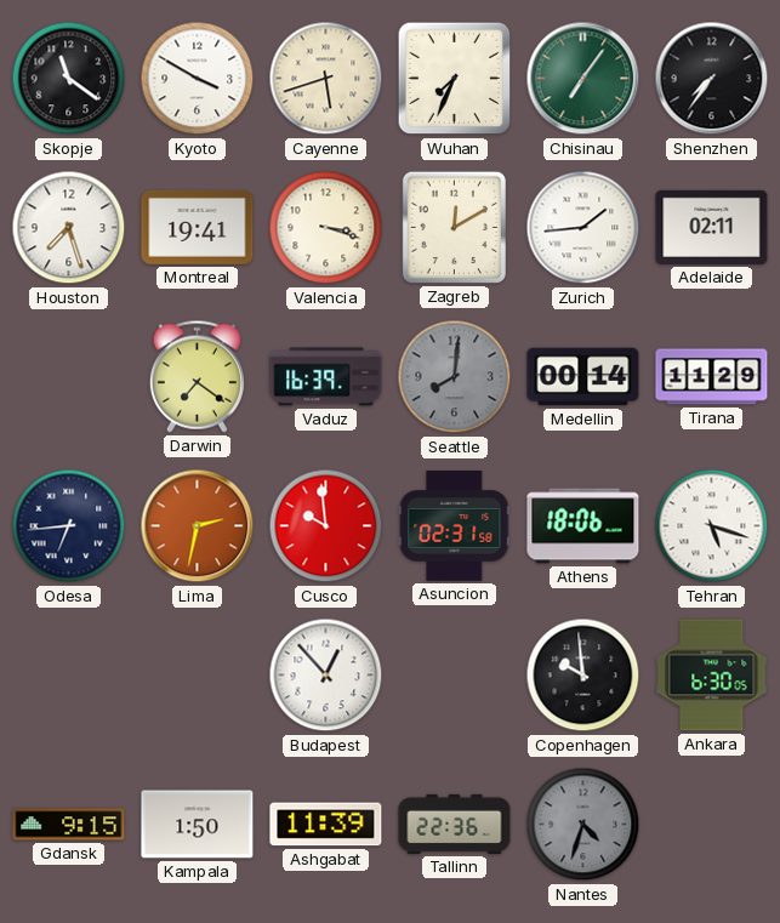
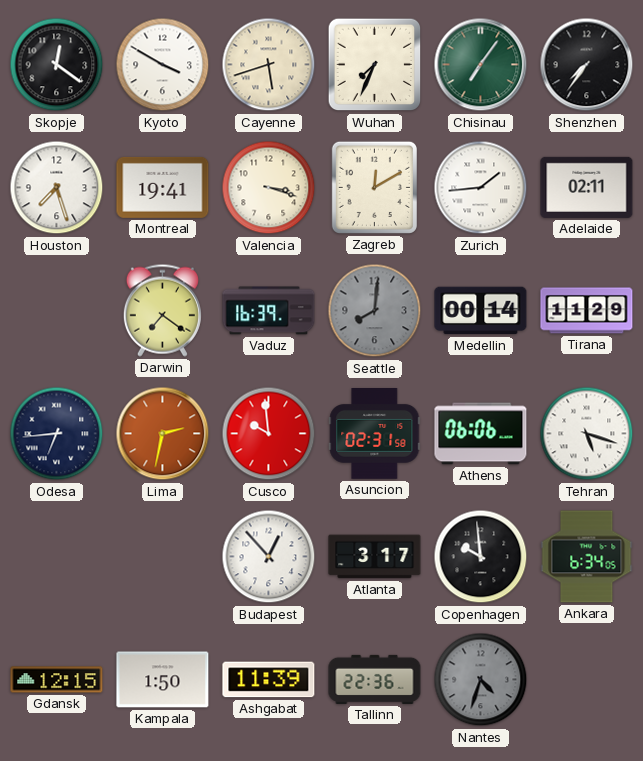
Skopje: 11:21 -> 12:21 (57, 65)
Athens: 18:06 -> 06:06 (481, 434)
Atlanta: none -> 3:17 (375, 557)
Ankara: 6:30 -> 6:34 (587, 557)
Gdansk: 9:15 -> 12:15 (57, 680)
